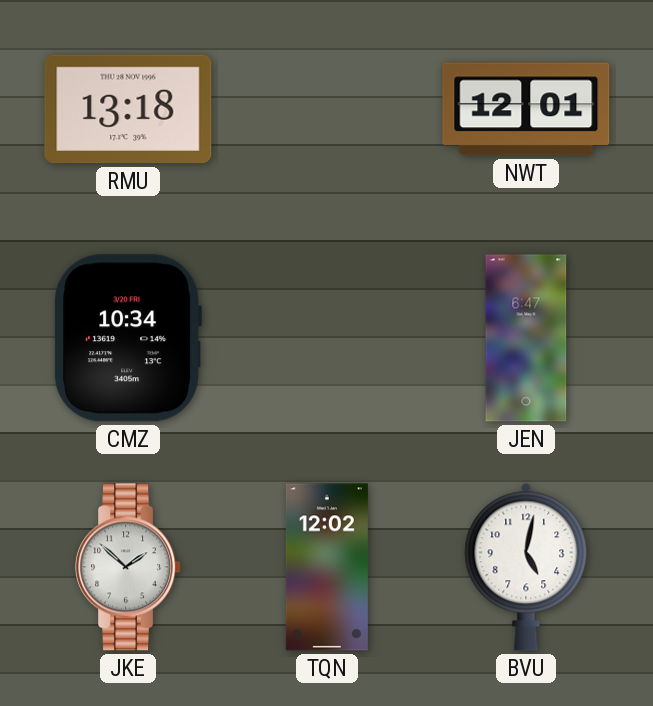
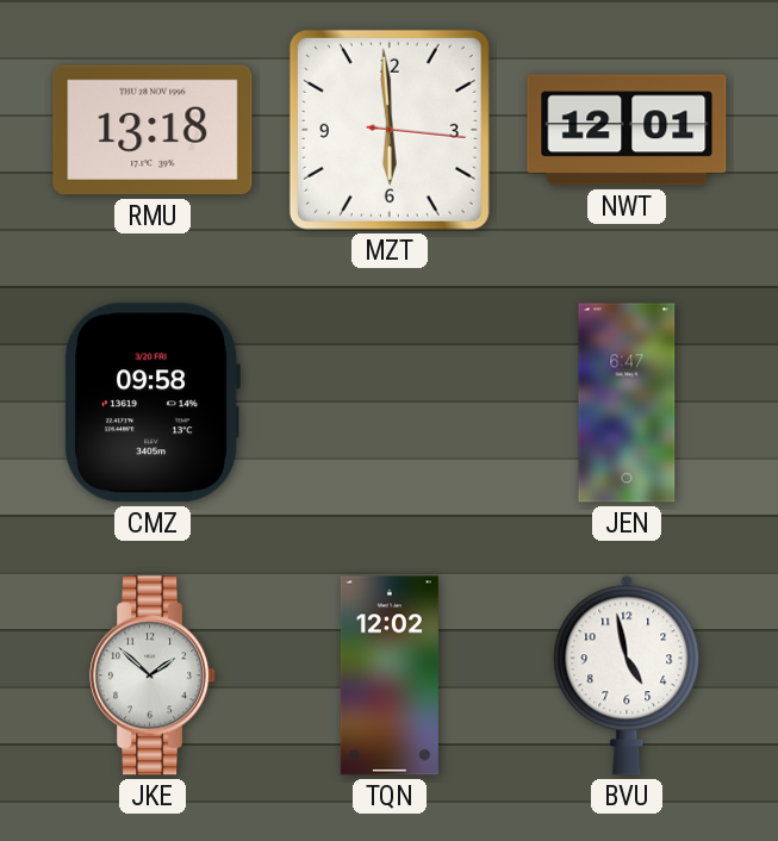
MZT: none -> 5:59 (390, 130)
CMZ: 10:34 -> 09:58 (151, 403)
BVU: 5:02 -> 4:58 (627, 675)
